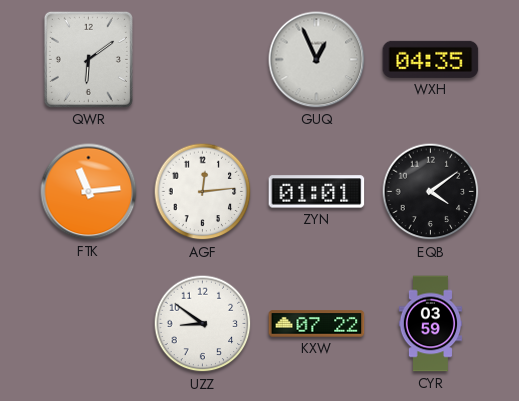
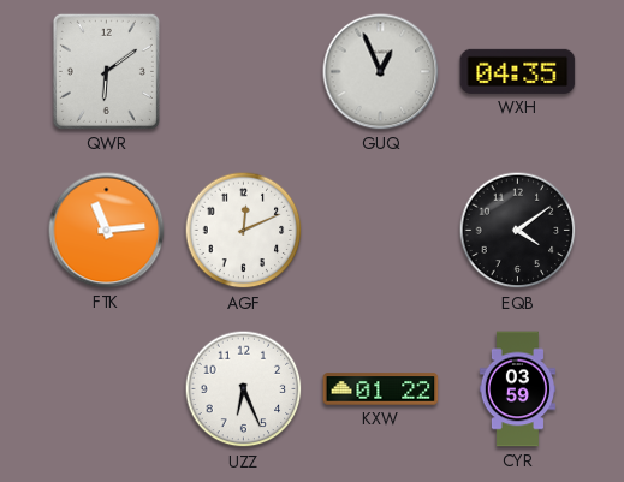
AGF: 12:14 -> 12:11 (244, 231)
ZYN: 01:01 -> none (317, 192)
UZZ: 8:51 -> 6:26 (244, 389)
KXW: 07:22 -> 01:22 (381, 389)
